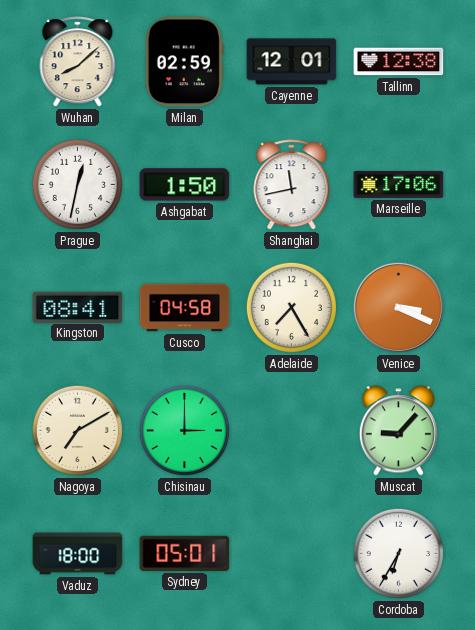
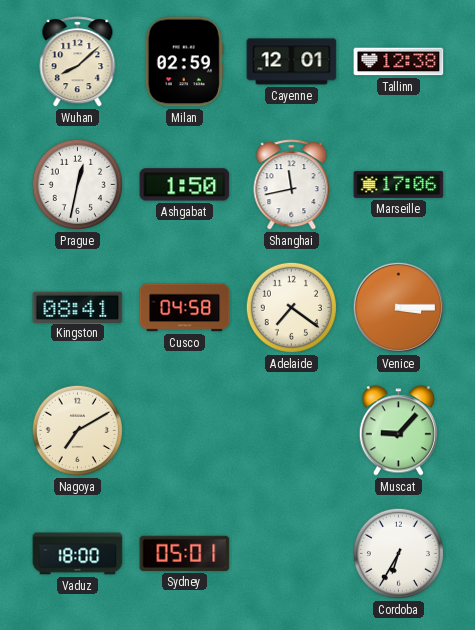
Adelaide: 7:25 -> 7:21 (291, 307)
Venice: 3:19 -> 3:15 (398, 307)
Chisinau: 3:00 -> none (184, 430)
